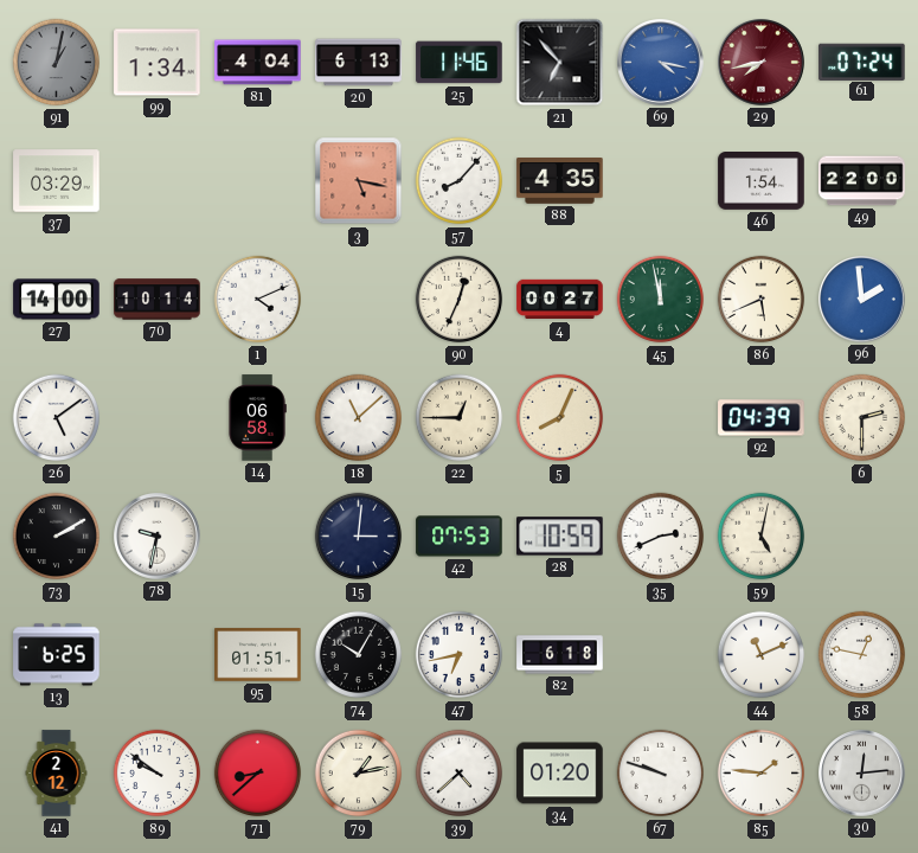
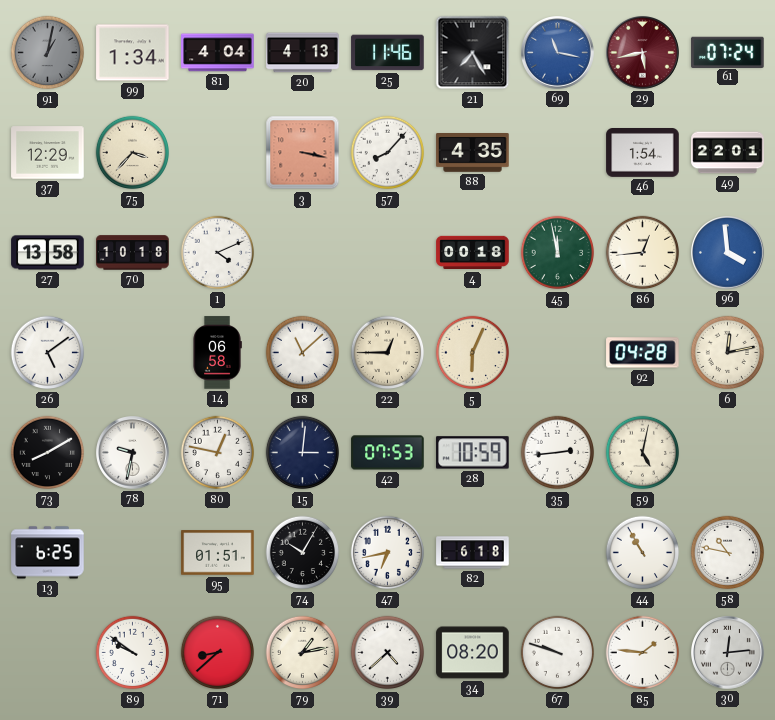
20: 6:13 -> 4:13 (303, 53)
21: 6:53 -> 7:25 (473, 53)
69: 4:17 -> 11:17 (558, 53)
29: 7:43 -> 5:43 (643, 53)
37: 03:29 -> 12:29 (48, 153)
75: none -> 3:37 (133, 153)
3: 5:17 -> 3:17 (303, 153)
49: 22:00 -> 22:01 (728, 153)
27: 14:00 -> 13:58 (48, 253)
70: 10:14 -> 10:18 (133, 253)
90: 12:34 -> none (460, 300)
4: 00:27 -> 00:18 (473, 253)
86: 5:41 -> 12:44 (643, 253)
96: 1:59 -> 3:59 (728, 253)
5: 8:04 -> 6:04 (473, 353)
92: 04:39 -> 04:28 (643, 353)
6: 2:30 -> 12:13 (728, 353)
73: 2:10 -> 8:10 (48, 453)
80: none -> 12:47 (218, 453)
35: 2:41 -> 2:44 (558, 453)
44: 11:11 -> 10:55 (643, 553)
58: 12:47 -> 10:47 (728, 553)
41: 2:12 -> none (57, 774)
34: 01:20 -> 08:20 (473, 653)
